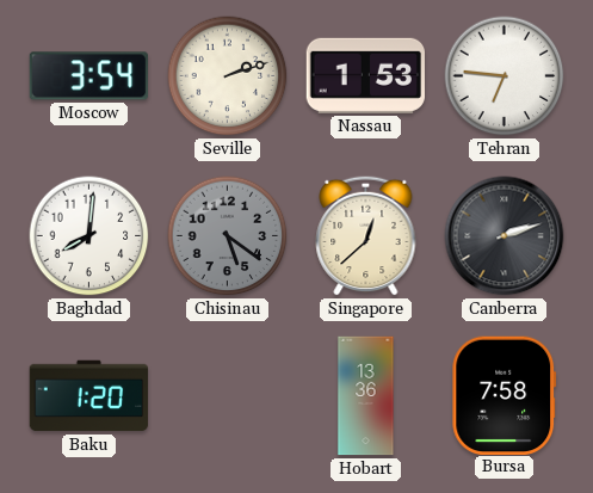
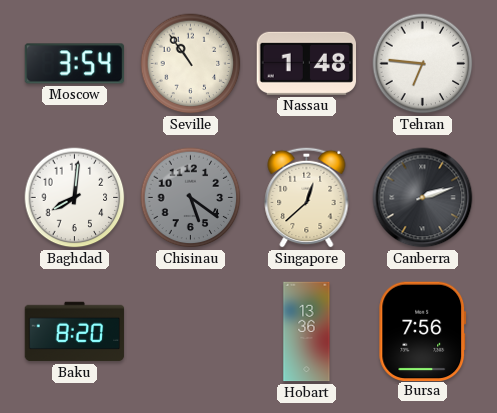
Seville: 2:12 -> 10:54 (191, 64)
Nassau: 1:53 -> 1:48 (306, 63)
Baku: 1:20 -> 8:20 (75, 332)
Bursa: 7:58 -> 7:56 (423, 331)
